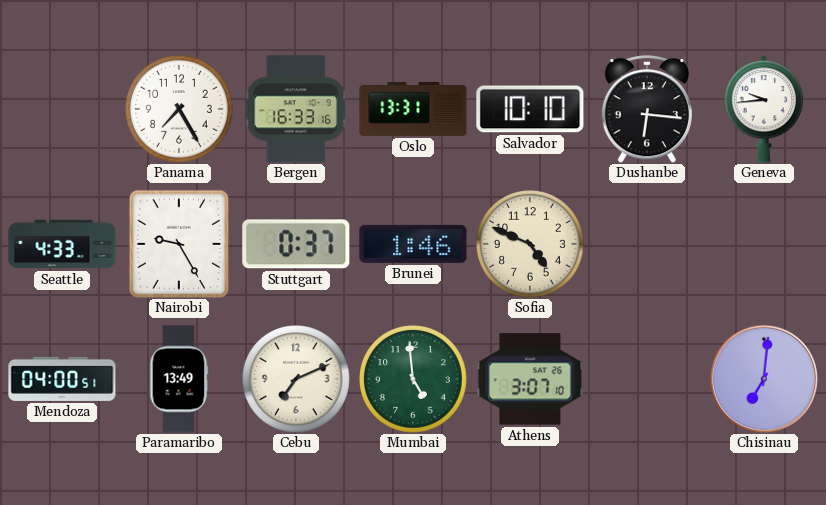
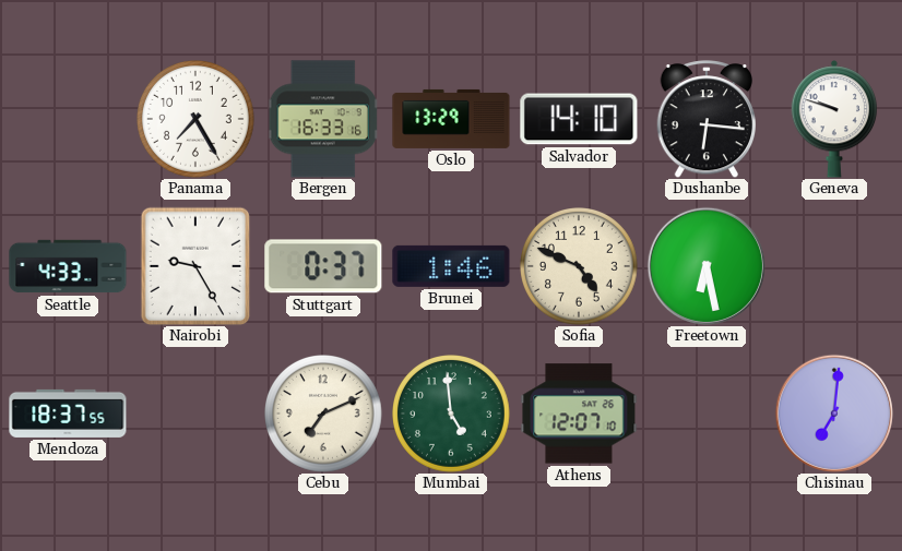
Oslo: 13:31 -> 13:29 (451, 119)
Salvador: 10:10 -> 14:10 (579, 119)
Geneva: 9:44 -> 9:48 (834, 119)
Freetown: none -> 6:28 (707, 266)
Mendoza: 04:00 -> 18:37 (68, 414)
Paramaribo: 13:49 -> none (179, 379)
Athens: 3:07 -> 12:07 (579, 414)
